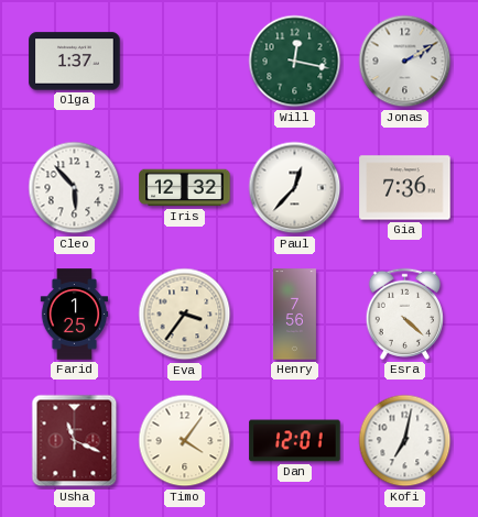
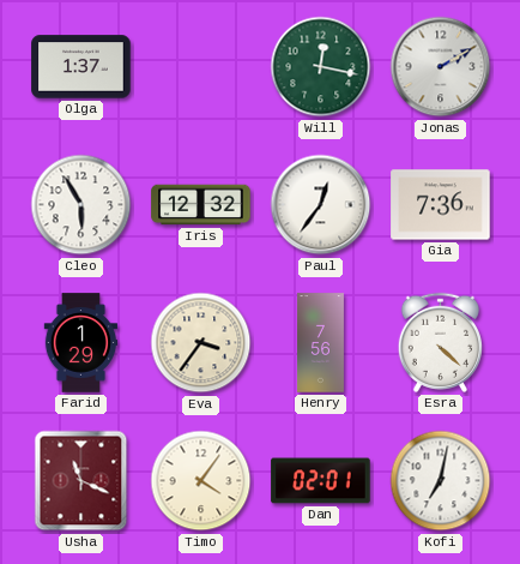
Cleo: 5:53 -> 5:55 (81, 205)
Paul: 12:37 -> 12:36 (321, 205)
Farid: 1:25 -> 1:29 (81, 343)
Dan: 12:01 -> 02:01 (321, 481)
